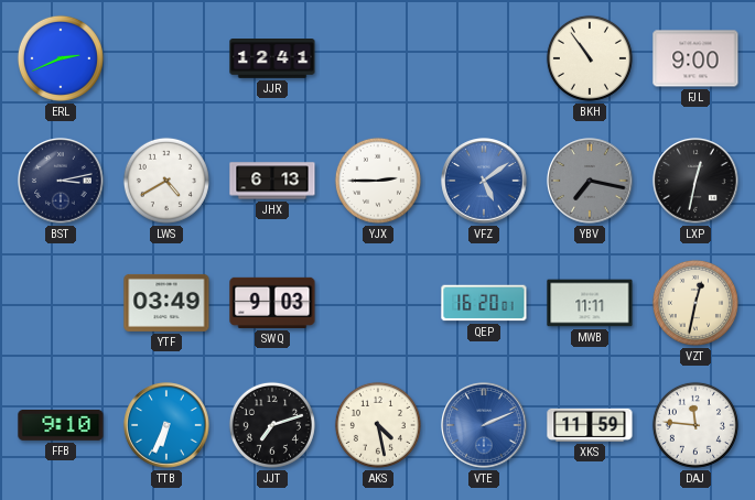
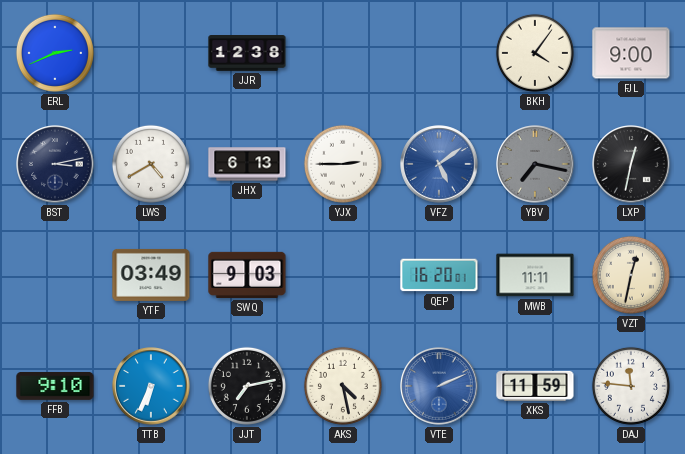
JJR: 12:41 -> 12:38 (247, 54)
BKH: 10:54 -> 4:06 (535, 53)
JJT: 7:12 -> 7:13 (247, 386)
